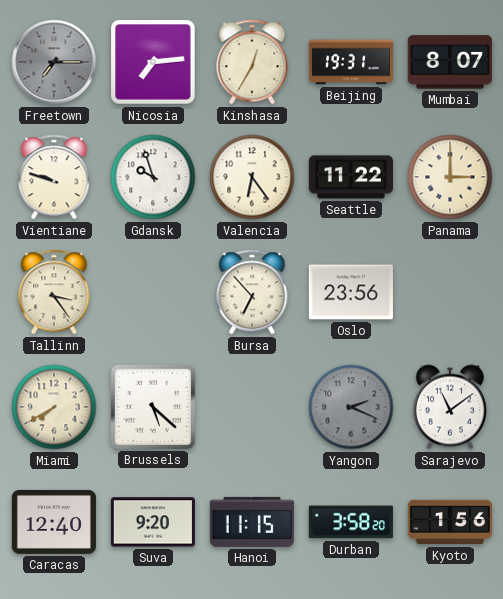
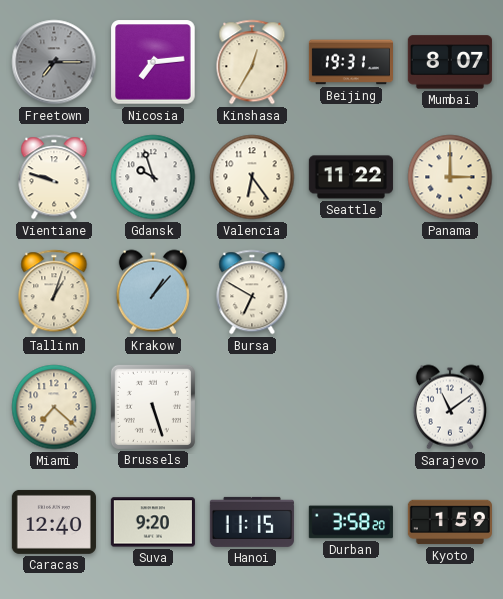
Tallinn: 3:24 -> 1:03 (54, 292)
Krakow: none -> 1:07 (153, 292)
Bursa: 6:53 -> 6:50 (252, 292)
Oslo: 23:56 -> none (351, 292)
Miami: 7:40 -> 7:22 (54, 407)
Brussels: 5:22 -> 5:27 (153, 407)
Yangon: 2:19 -> none (351, 407)
Kyoto: 1:56 -> 1:59 (450, 522)
